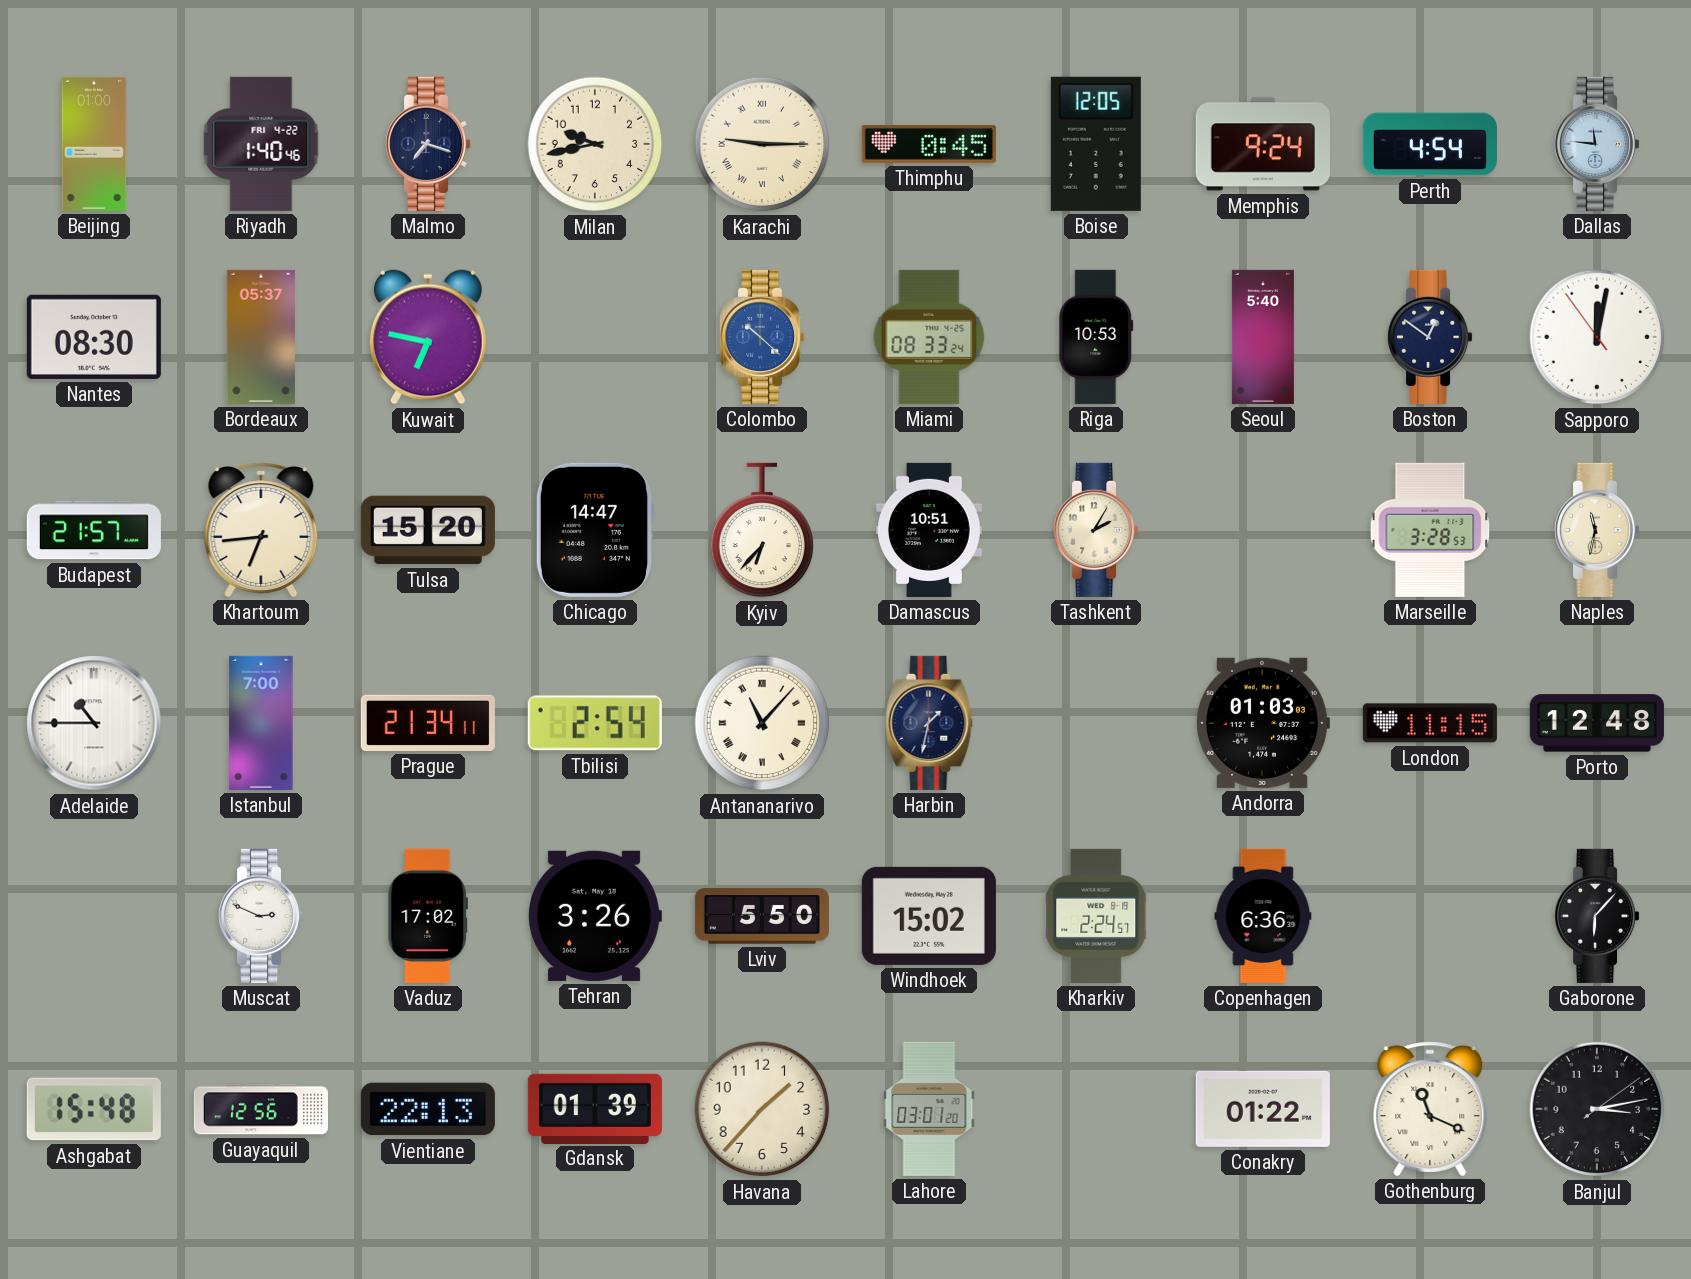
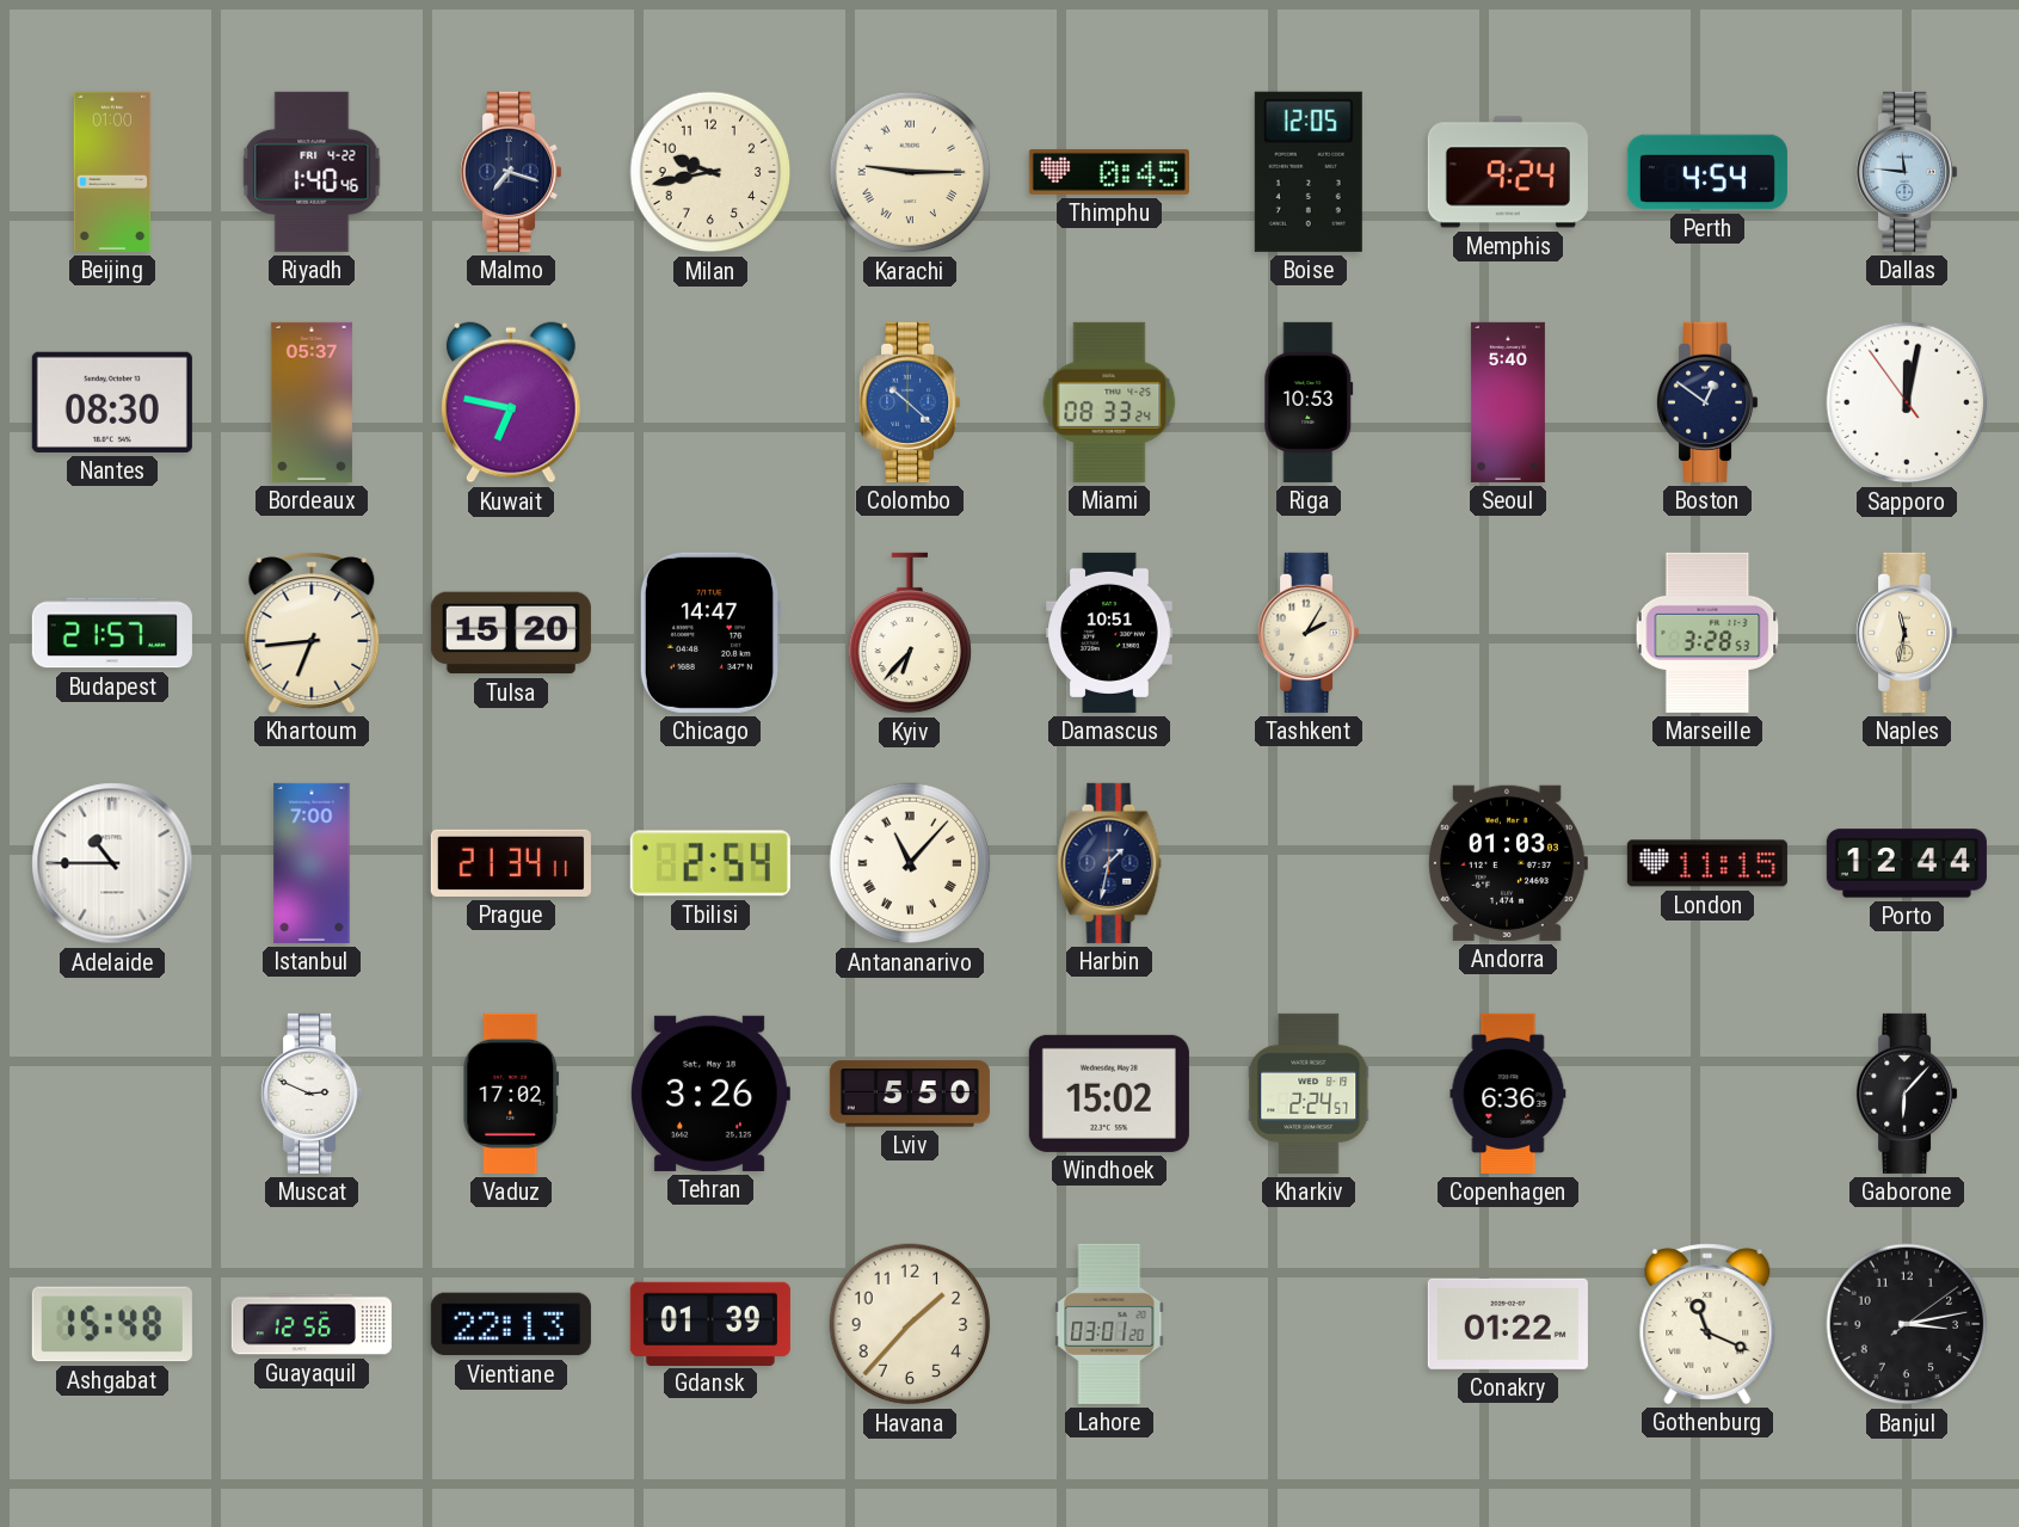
Porto: 12:48 -> 12:44 (1907, 863)
